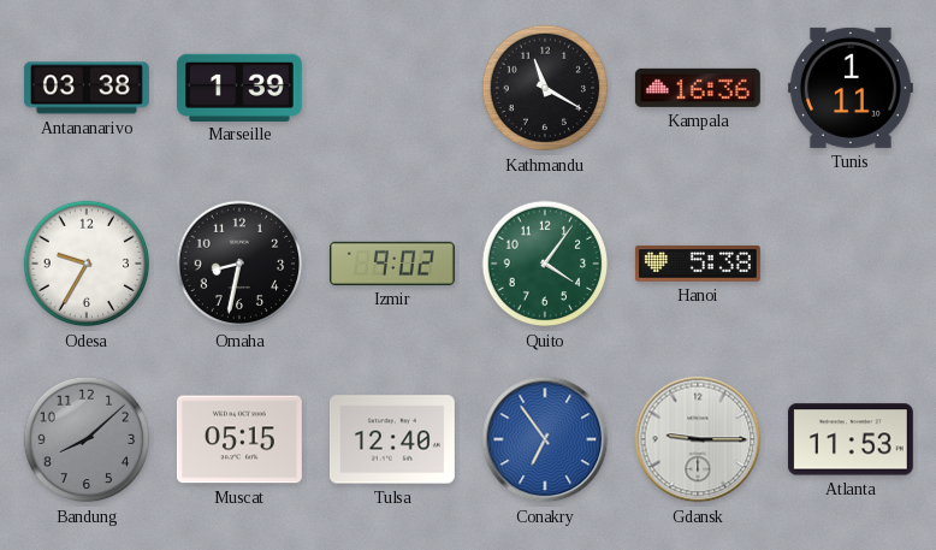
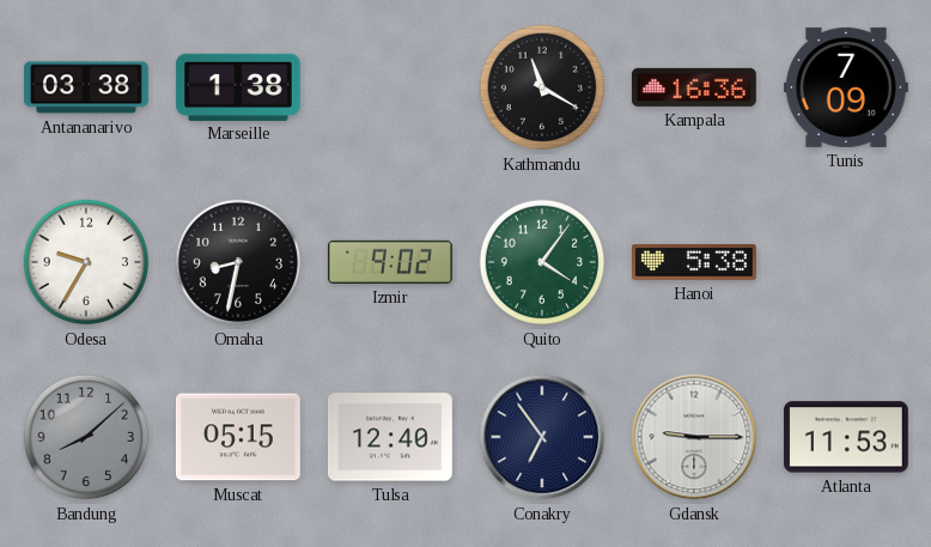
Marseille: 1:39 -> 1:38 (238, 86)
Tunis: 1:11 -> 7:09 (846, 87)
Conakry dial: blue -> navy (542, 437)
